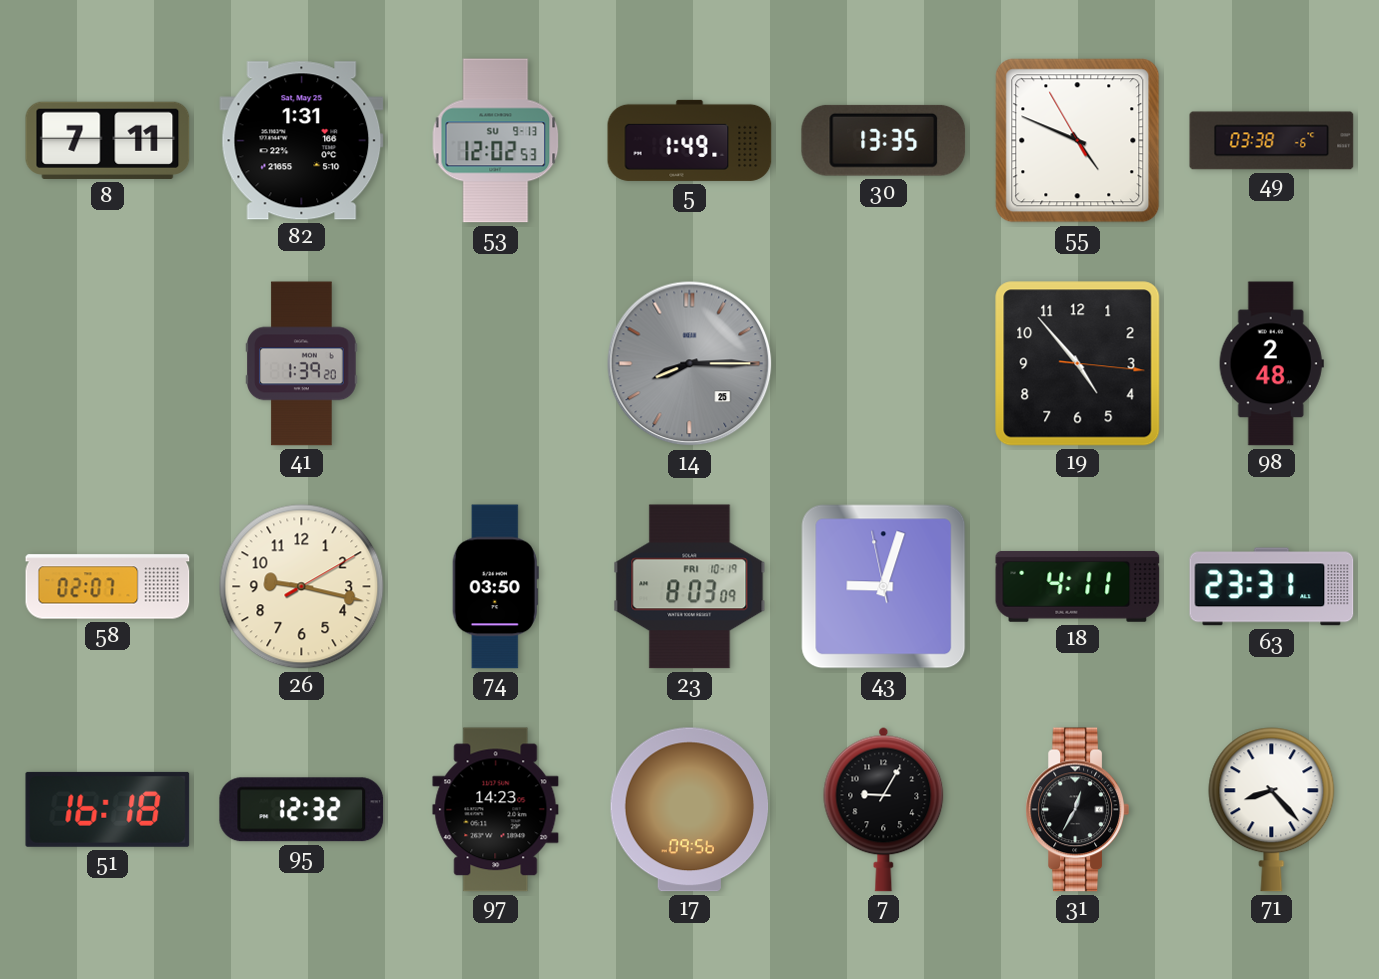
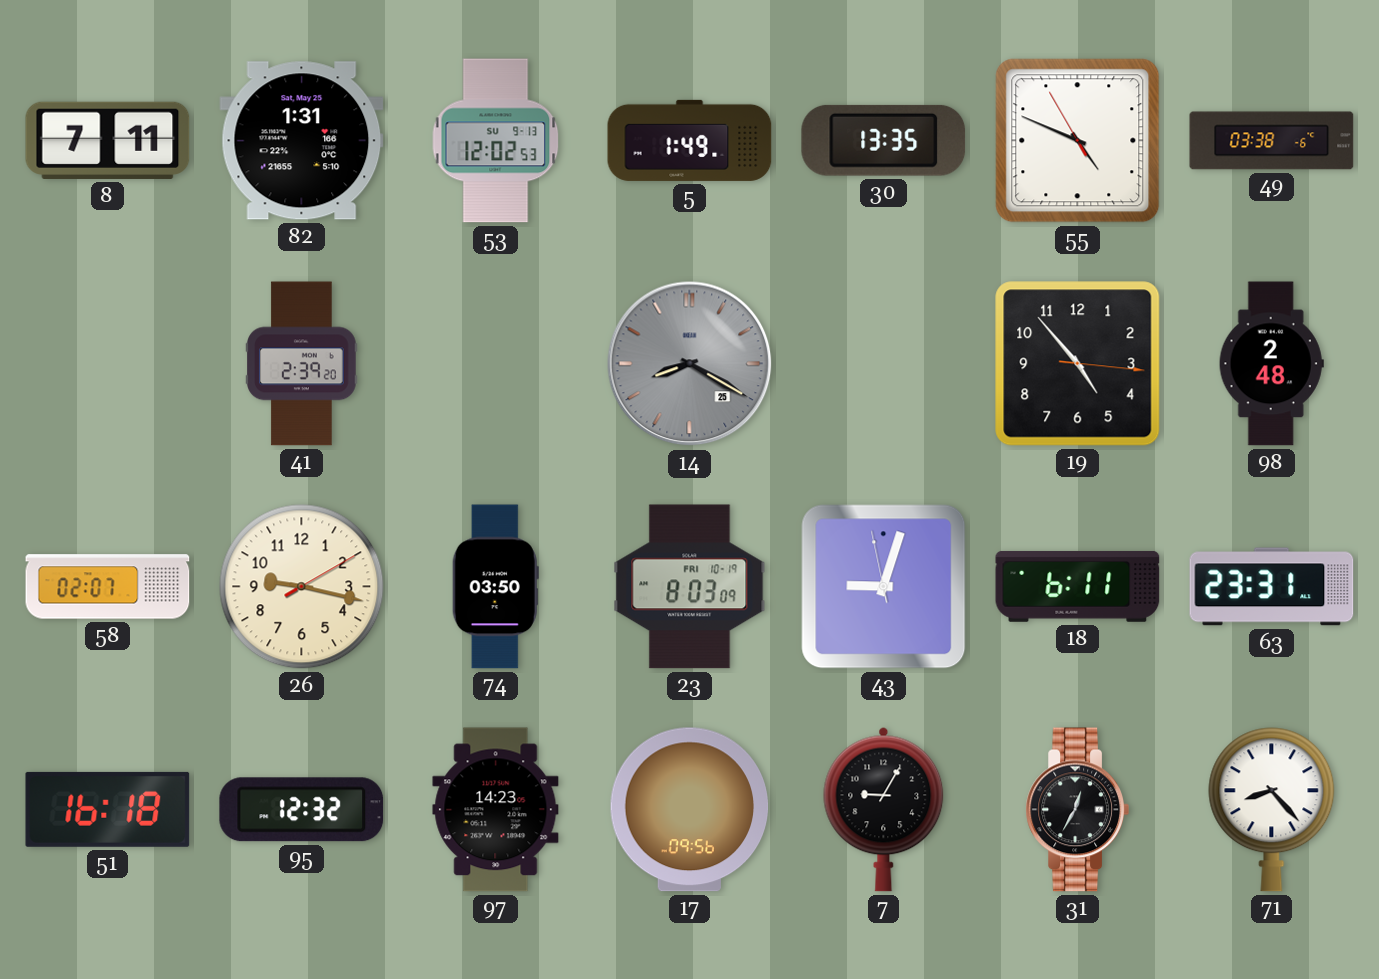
41: 1:39 -> 2:39 (302, 364)
14: 8:15 -> 8:20 (690, 364)
18: 4:11 -> 6:11 (1078, 586)
